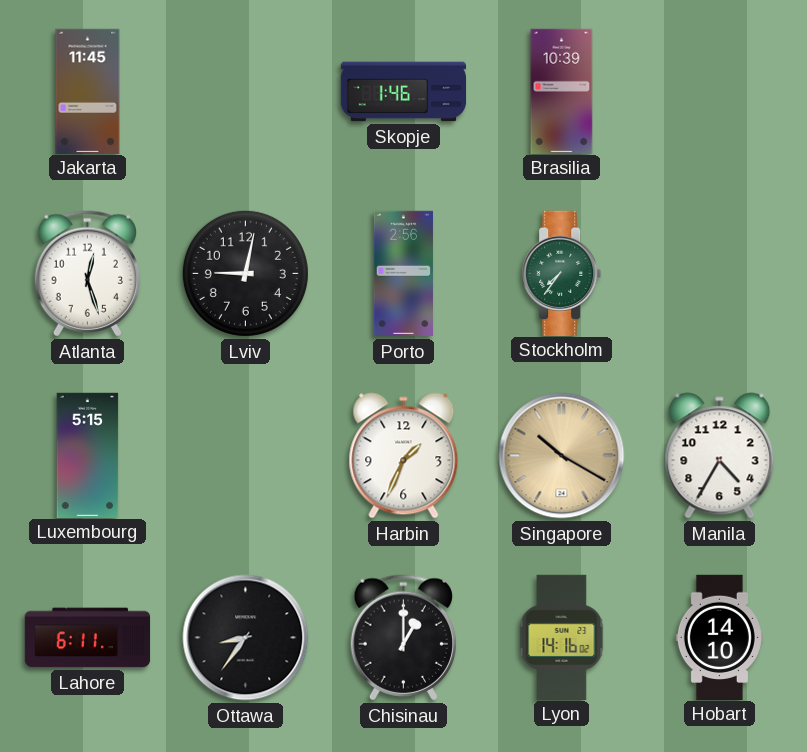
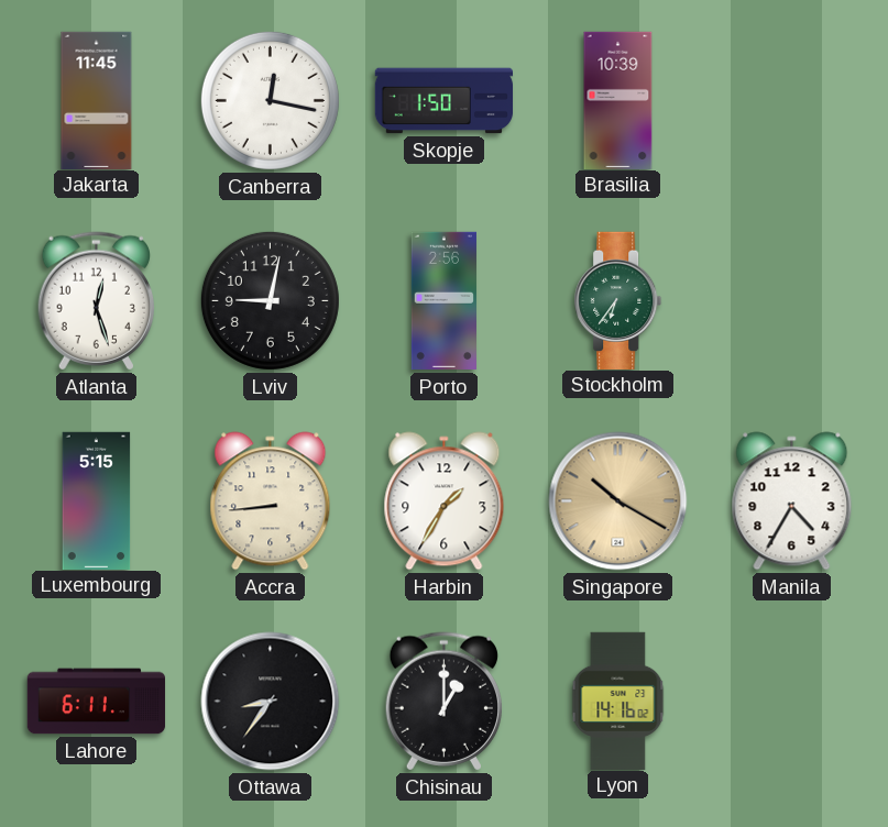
Canberra: none -> 12:17 (270, 100)
Skopje: 1:46 -> 1:50 (445, 101)
Stockholm: 7:36 -> 6:36 (618, 300)
Accra: none -> 8:44 (271, 501)
Harbin: 1:34 -> 1:35 (445, 501)
Hobart: 14:10 -> none (719, 637)
